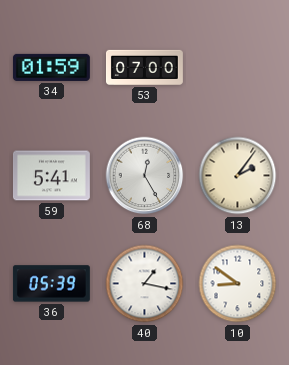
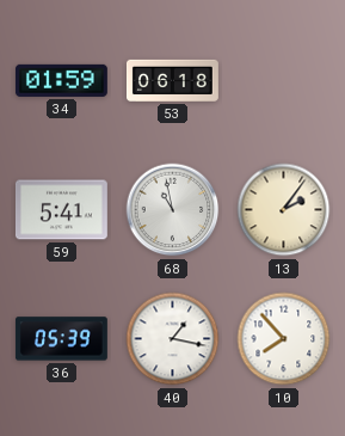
53: 07:00 -> 06:18 (173, 80)
68: 12:25 -> 10:58 (173, 210)
10: 8:51 -> 7:53 (284, 339)
